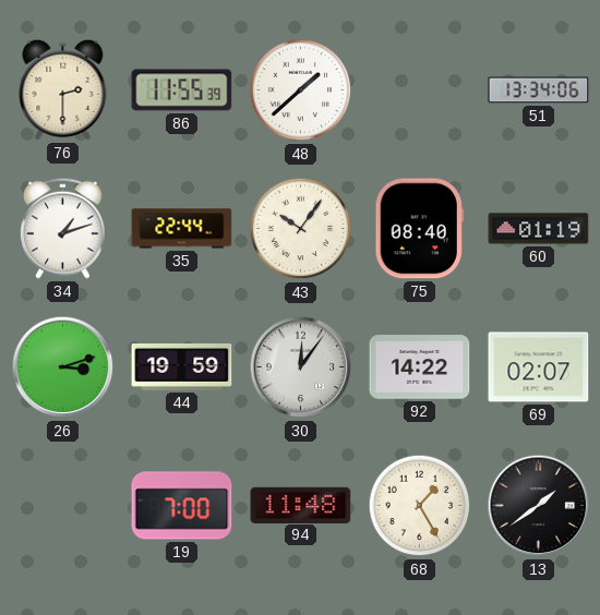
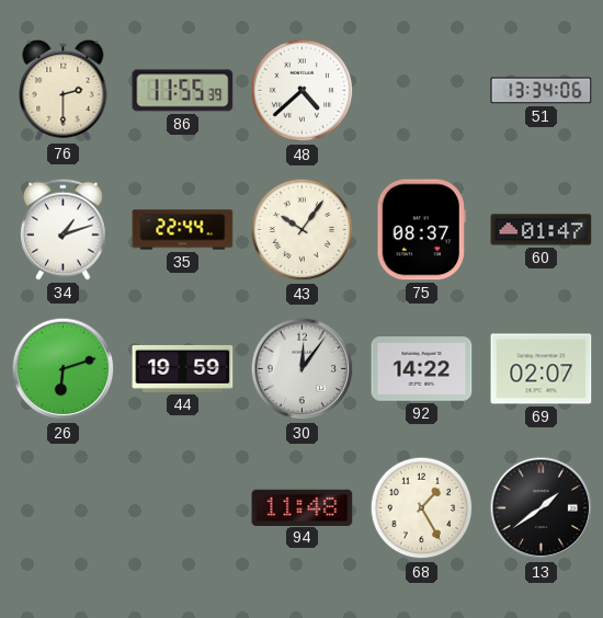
48: 1:38 -> 4:38 (303, 91)
75: 08:40 -> 08:37 (421, 230)
60: 01:19 -> 01:47 (542, 230)
26: 3:12 -> 6:12 (64, 369)
19: 7:00 -> none (182, 506)
